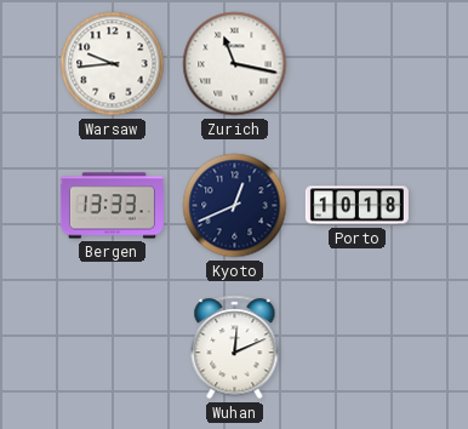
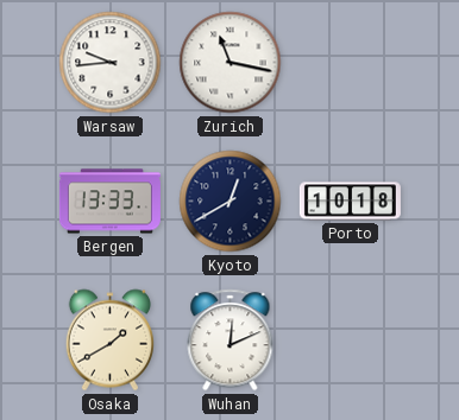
Kyoto: 12:41 -> 12:40 (231, 202)
Osaka: none -> 1:40 (109, 341)
